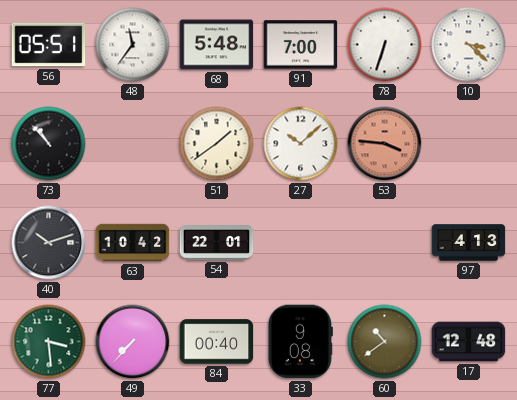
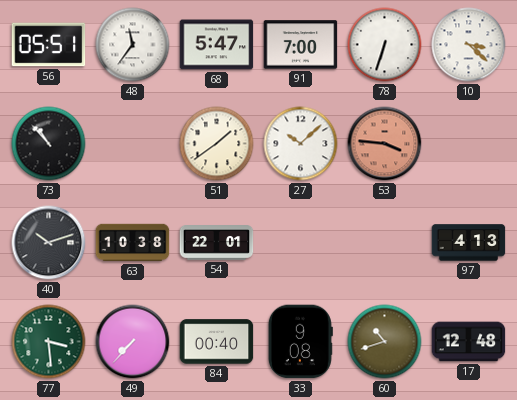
68: 5:48 -> 5:47 (217, 45)
63: 10:42 -> 10:38 (133, 243)
60: 10:39 -> 10:42 (385, 342)
